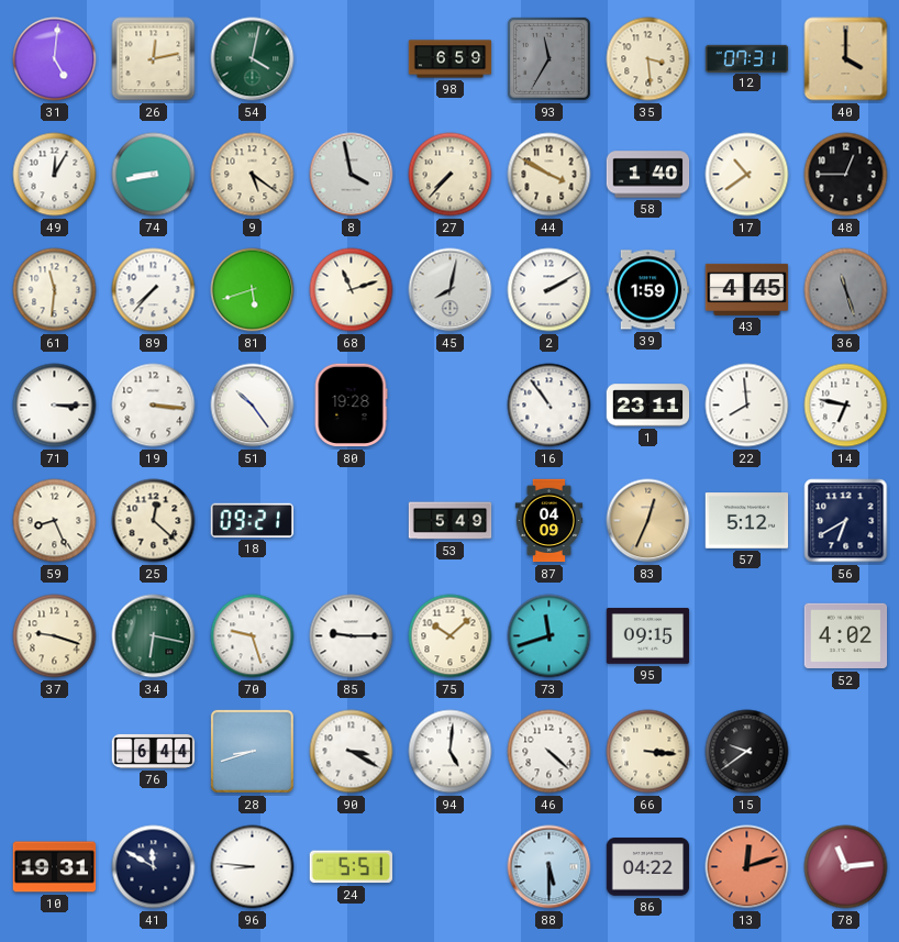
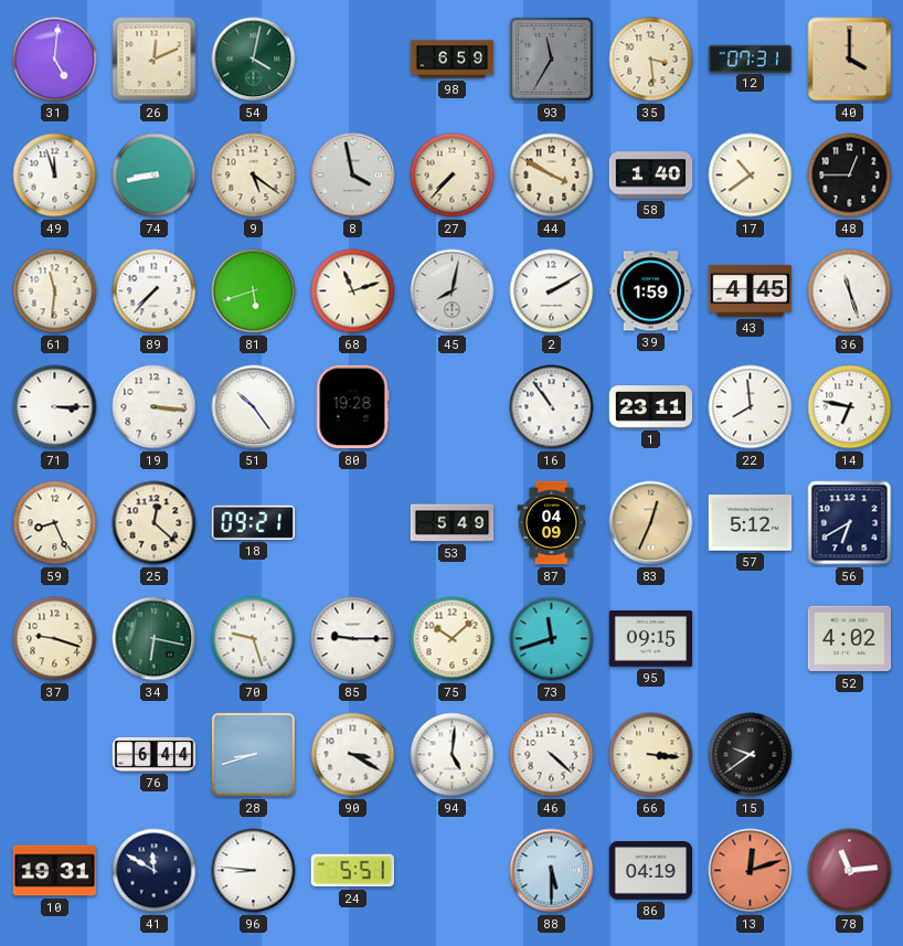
26: 12:13 -> 12:11 (155, 60)
49: 12:05 -> 11:57 (55, 176)
36 dial: grey -> white (850, 291)
86: 04:22 -> 04:19 (651, 871)
